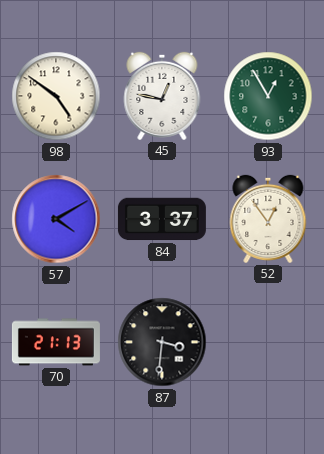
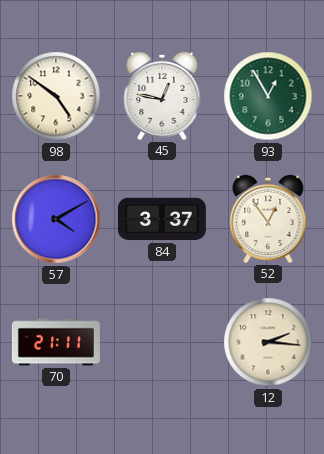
70: 21:13 -> 21:11 (56, 342)
87: 3:31 -> none (162, 342)
12: none -> 2:16 (268, 342)
